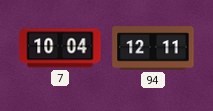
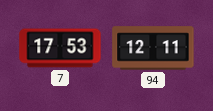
7: 10:04 -> 17:53 (60, 48)
